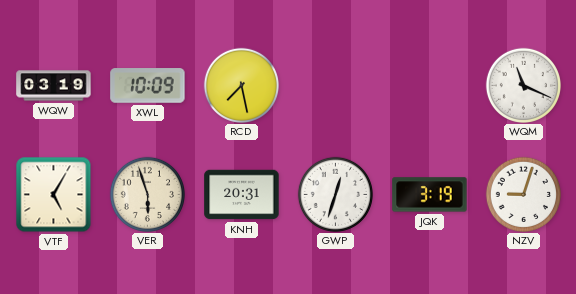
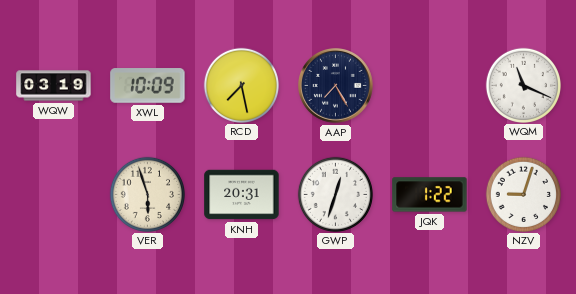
AAP: none -> 7:25 (336, 86)
VTF: 5:05 -> none (54, 195)
JQK: 3:19 -> 1:22 (430, 195)
